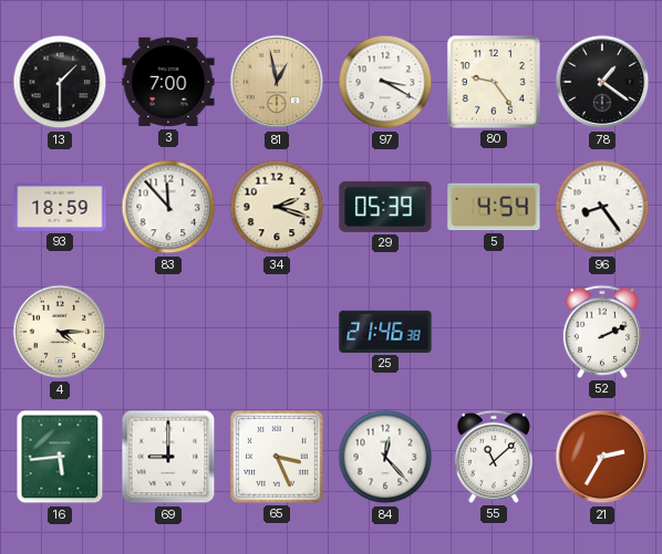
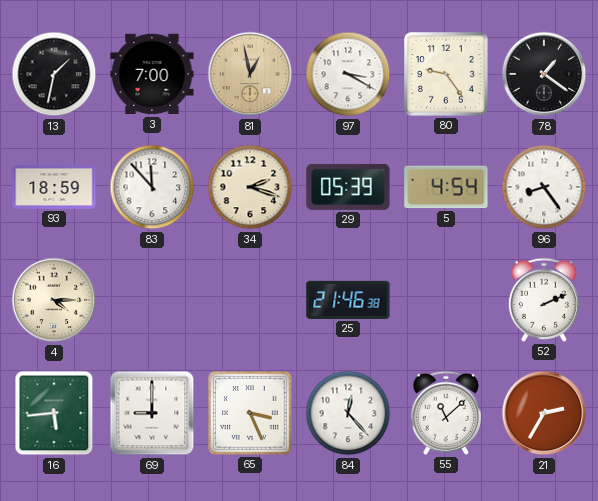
13: 1:30 -> 1:32 (54, 74)
